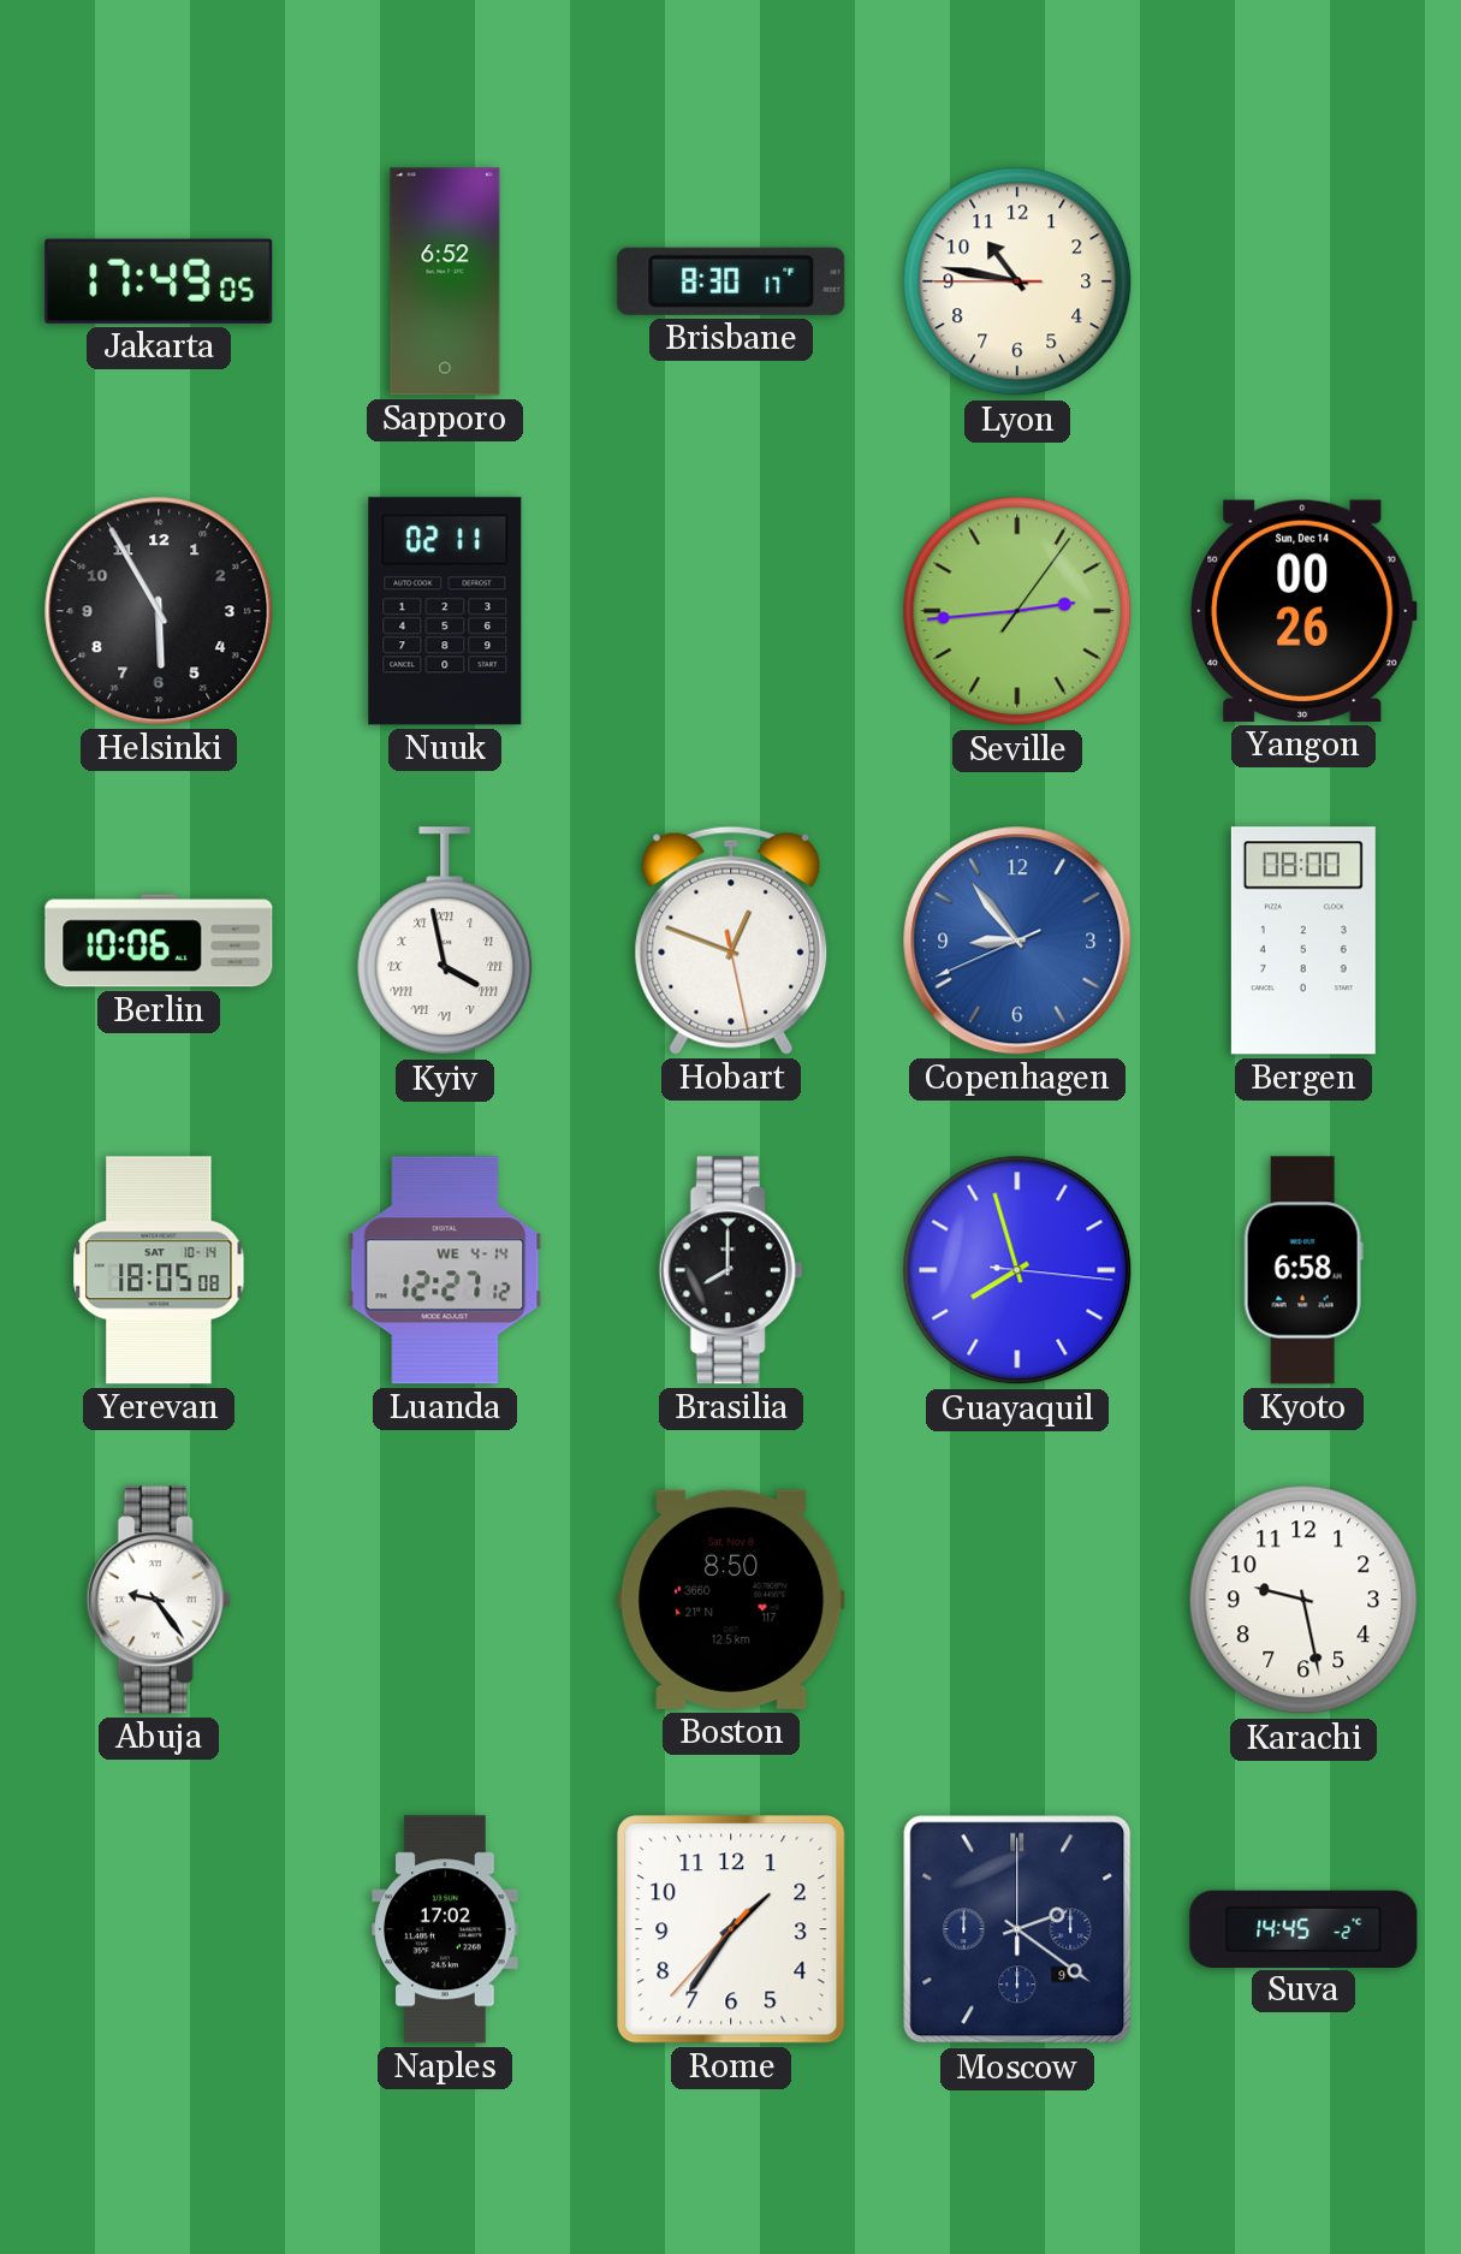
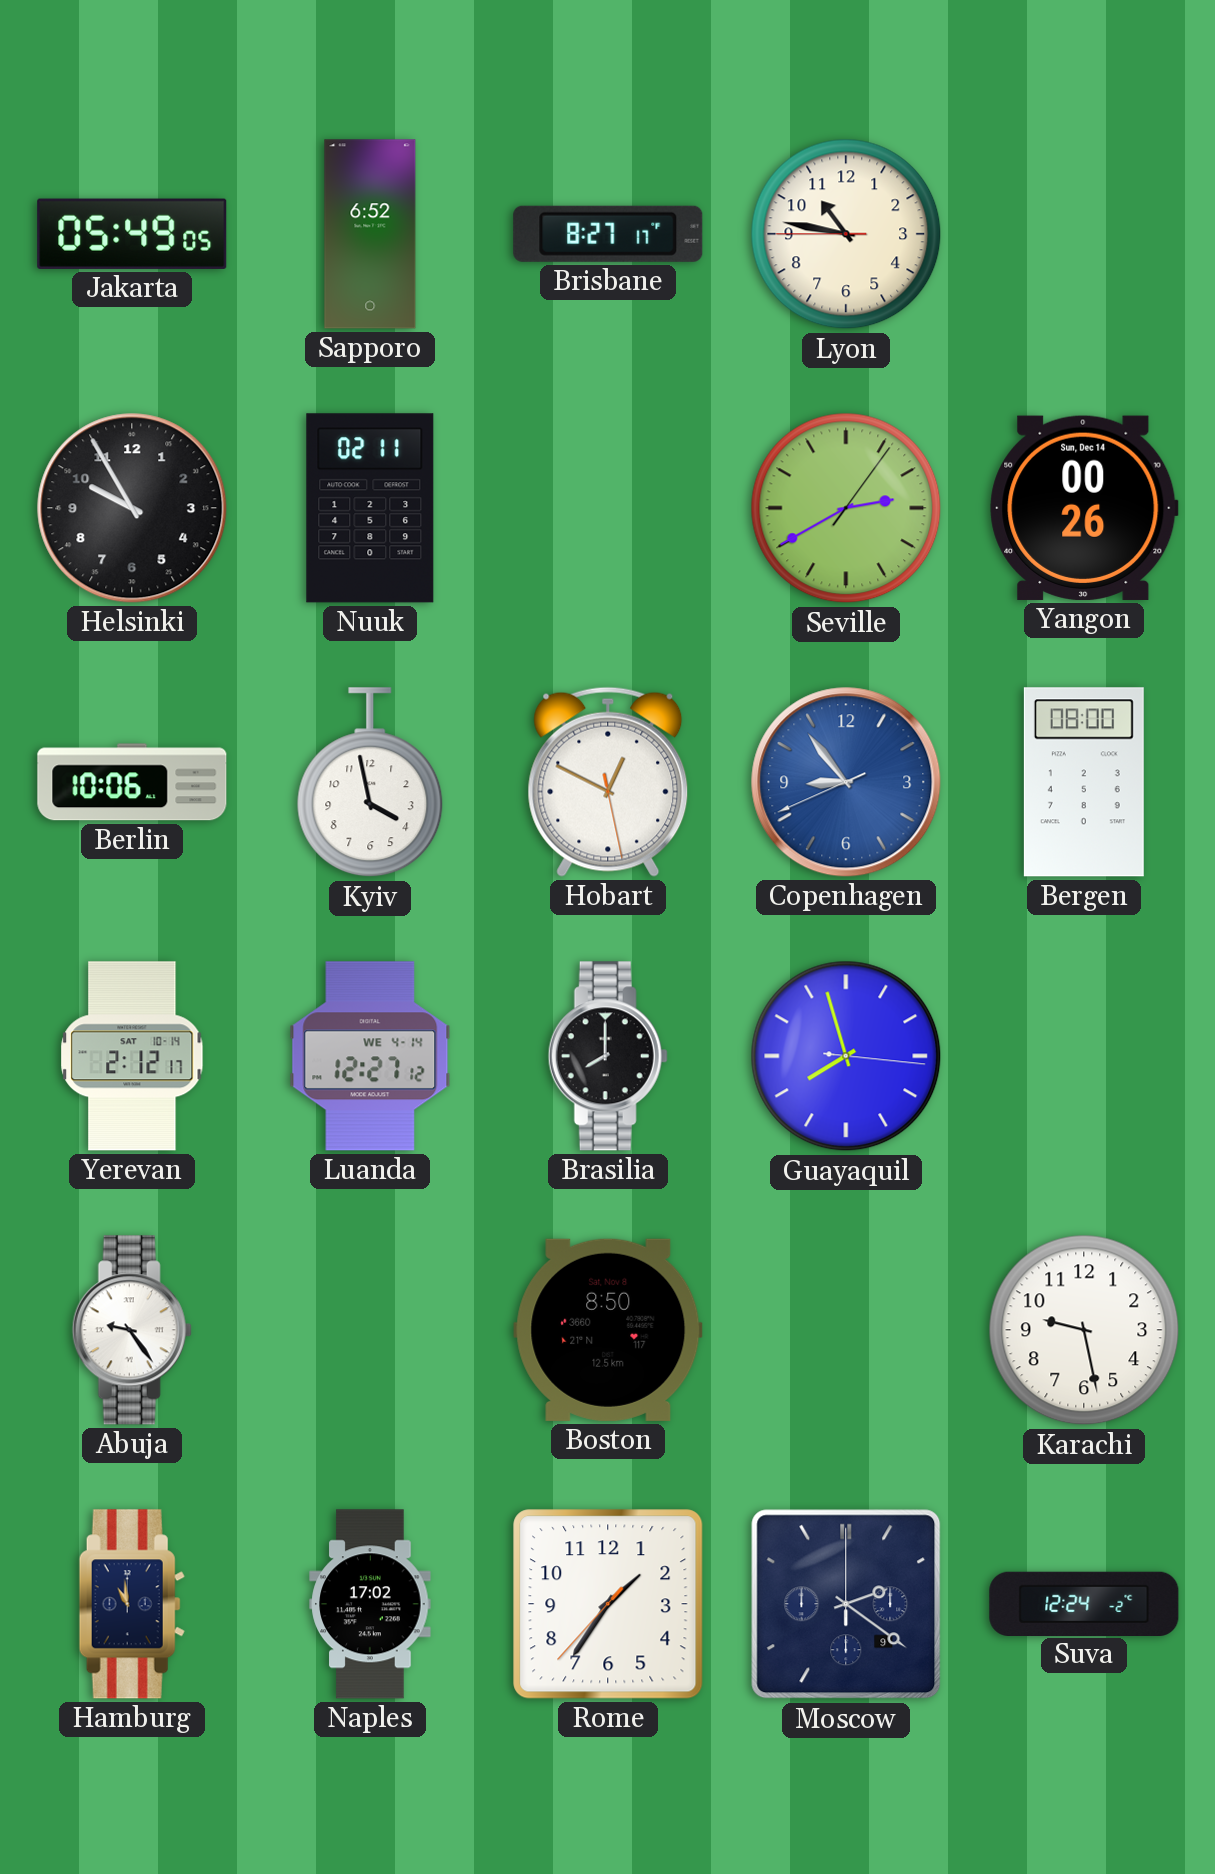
Jakarta: 17:49 -> 05:49 (132, 234)
Brisbane: 8:30 -> 8:27 (608, 234)
Helsinki: 5:55 -> 9:55 (132, 508)
Seville: 2:44 -> 2:40 (846, 508)
Kyiv numerals: Roman -> Arabic (370, 783)
Hobart: 12:48 -> 12:49 (608, 782)
Yerevan: 18:05 -> 2:12 (132, 1056)
Kyoto: 6:58 -> none (1303, 1270)
Hamburg: none -> 10:59 (132, 1604)
Suva: 14:45 -> 12:24 (1084, 1603)
